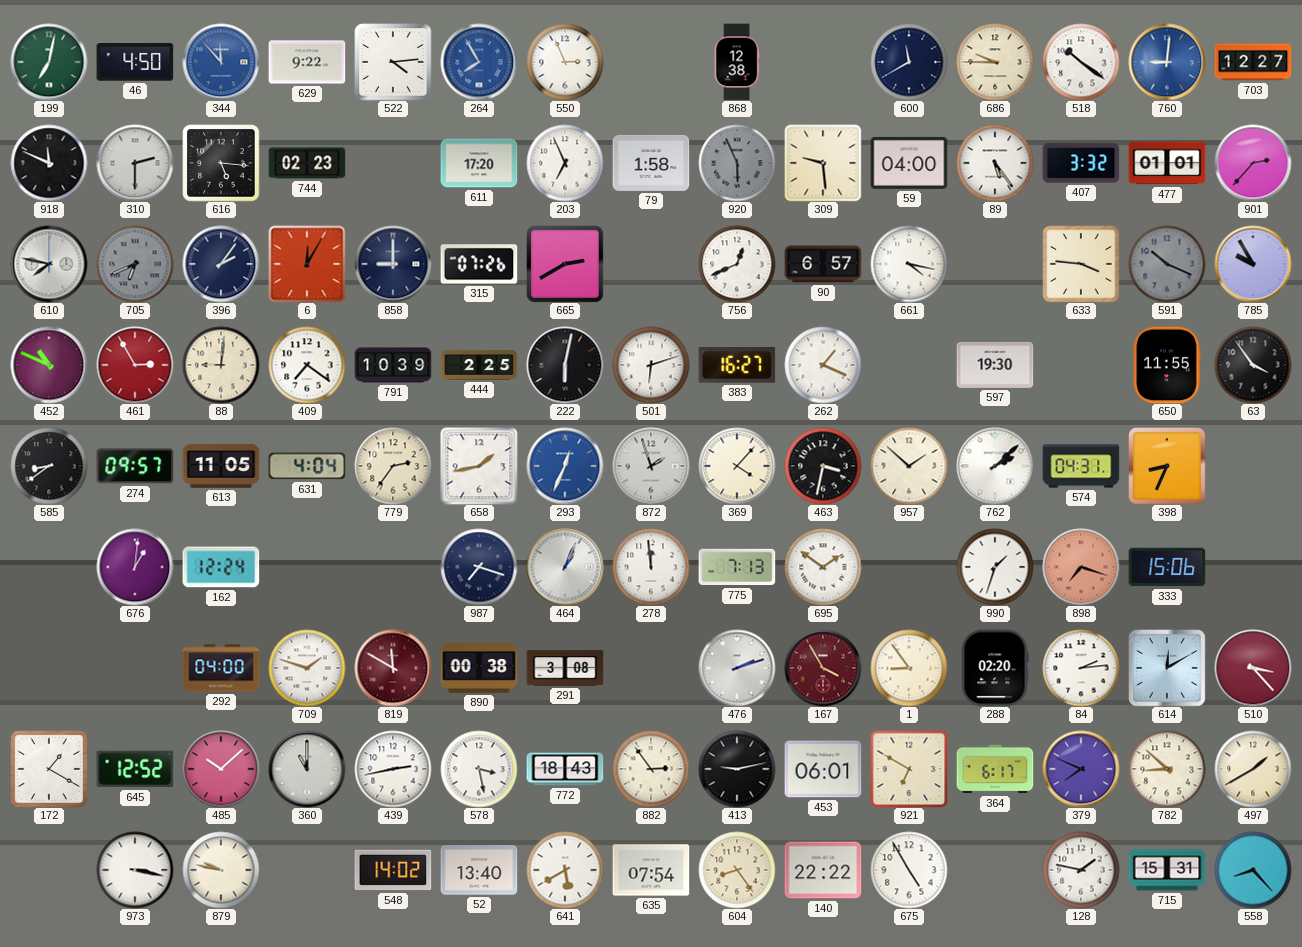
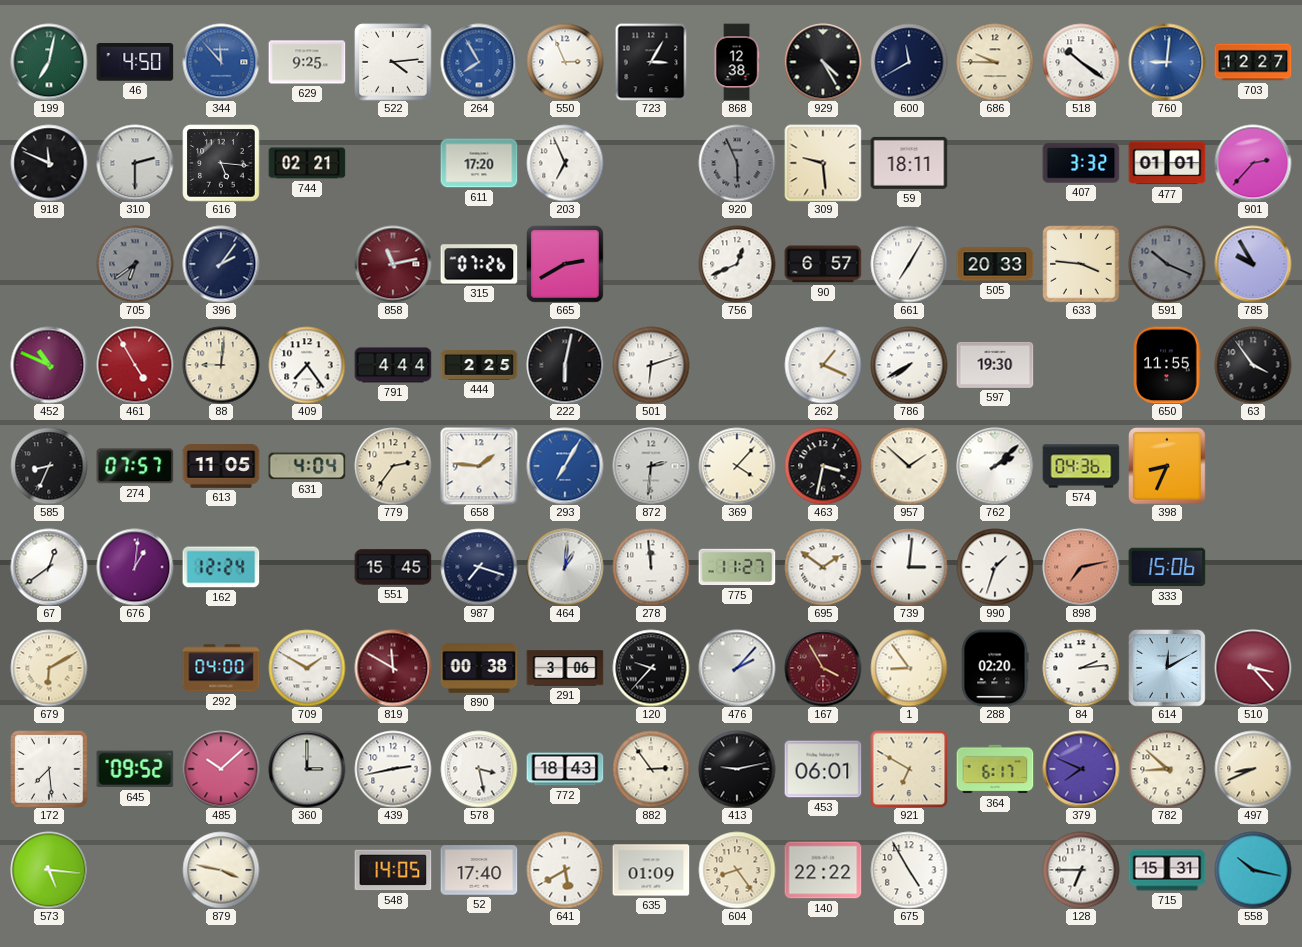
629: 9:22 -> 9:25 (307, 62)
723: none -> 3:05 (651, 62)
929: none -> 4:25 (823, 62)
744: 02:23 -> 02:21 (307, 163)
79: 1:58 -> none (651, 163)
59: 04:00 -> 18:11 (909, 163)
89: 5:24 -> none (995, 163)
610: 7:47 -> none (49, 264)
705: 6:41 -> 6:39 (135, 264)
6: 12:05 -> none (307, 264)
858: 9:00 -> 11:13 (393, 264)
858 dial: navy -> burgundy (393, 264)
661: 4:17 -> 7:05 (909, 264)
505: none -> 20:33 (995, 264)
461: 2:55 -> 4:55 (135, 365)
409: 7:21 -> 7:24 (307, 365)
791: 10:39 -> 4:44 (393, 365)
383: 16:27 -> none (737, 365)
786: none -> 7:40 (909, 365)
585: 8:39 -> 8:34 (49, 466)
274: 09:57 -> 07:57 (135, 466)
658: 1:43 -> 1:46 (479, 466)
293: 12:34 -> 7:05 (565, 466)
872: 1:57 -> 2:31 (651, 466)
574: 04:31 -> 04:36 (1081, 466)
67: none -> 12:39 (49, 567)
551: none -> 15:45 (393, 567)
464: 1:04 -> 1:01 (565, 567)
775: 7:13 -> 11:27 (737, 567)
739: none -> 3:01 (909, 567)
898: 7:18 -> 7:13 (1081, 567)
679: none -> 6:10 (49, 668)
709: 1:48 -> 1:50 (307, 668)
291: 3:08 -> 3:06 (565, 668)
120: none -> 9:37 (651, 668)
476: 2:12 -> 2:07 (737, 668)
172: 1:20 -> 7:29 (49, 769)
645: 12:52 -> 09:52 (135, 769)
360: 11:00 -> 3:00 (307, 769)
497: 1:40 -> 8:41 (1253, 769)
573: none -> 5:16 (49, 870)
973: 3:17 -> none (135, 870)
879: 9:47 -> 3:47 (221, 870)
548: 14:02 -> 14:05 (393, 870)
52: 13:40 -> 17:40 (479, 870)
635: 07:54 -> 01:09 (651, 870)
128: 1:47 -> 6:45 (1081, 870)
558: 8:23 -> 10:17 (1253, 870)
